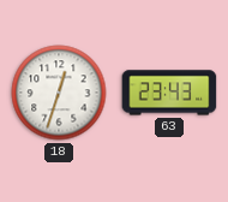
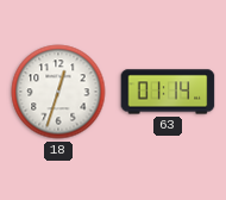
63: 23:43 -> 01:14 (168, 92)
